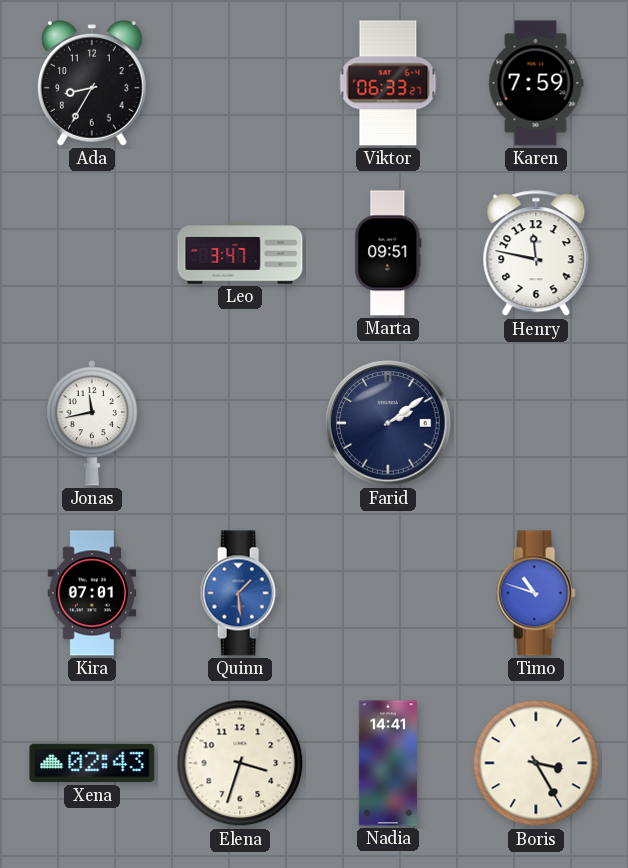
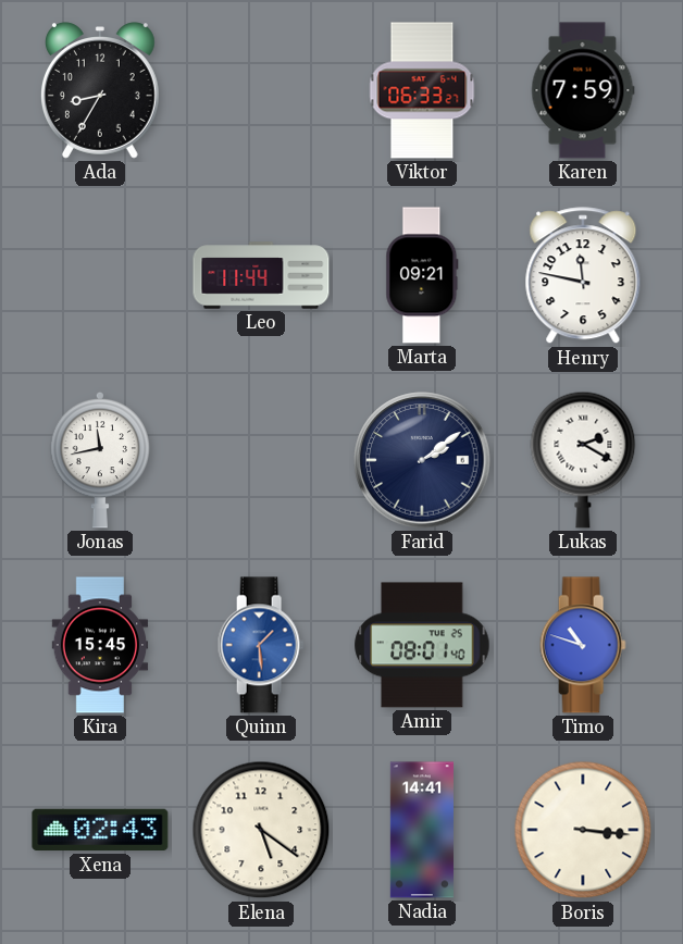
Leo: 3:47 -> 11:44 (261, 275)
Marta: 09:51 -> 09:21 (422, 275)
Lukas: none -> 2:20 (583, 460)
Kira: 07:01 -> 15:45 (100, 645)
Amir: none -> 08:01 (422, 645)
Elena: 3:33 -> 5:21 (261, 830)
Boris: 3:25 -> 3:16 (583, 830)
